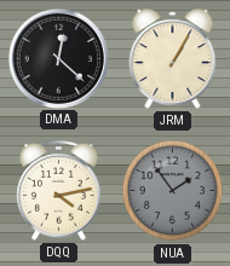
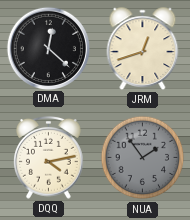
JRM: 1:05 -> 12:42 (143, 49)
